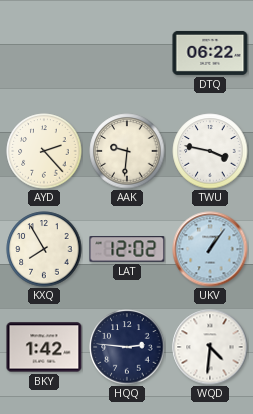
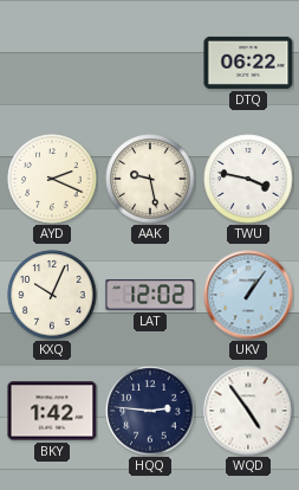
AYD: 2:23 -> 2:19 (52, 179)
AAK: 9:31 -> 9:28 (150, 179)
KXQ: 7:55 -> 10:04 (52, 295)
WQD: 4:31 -> 4:54 (248, 411)
